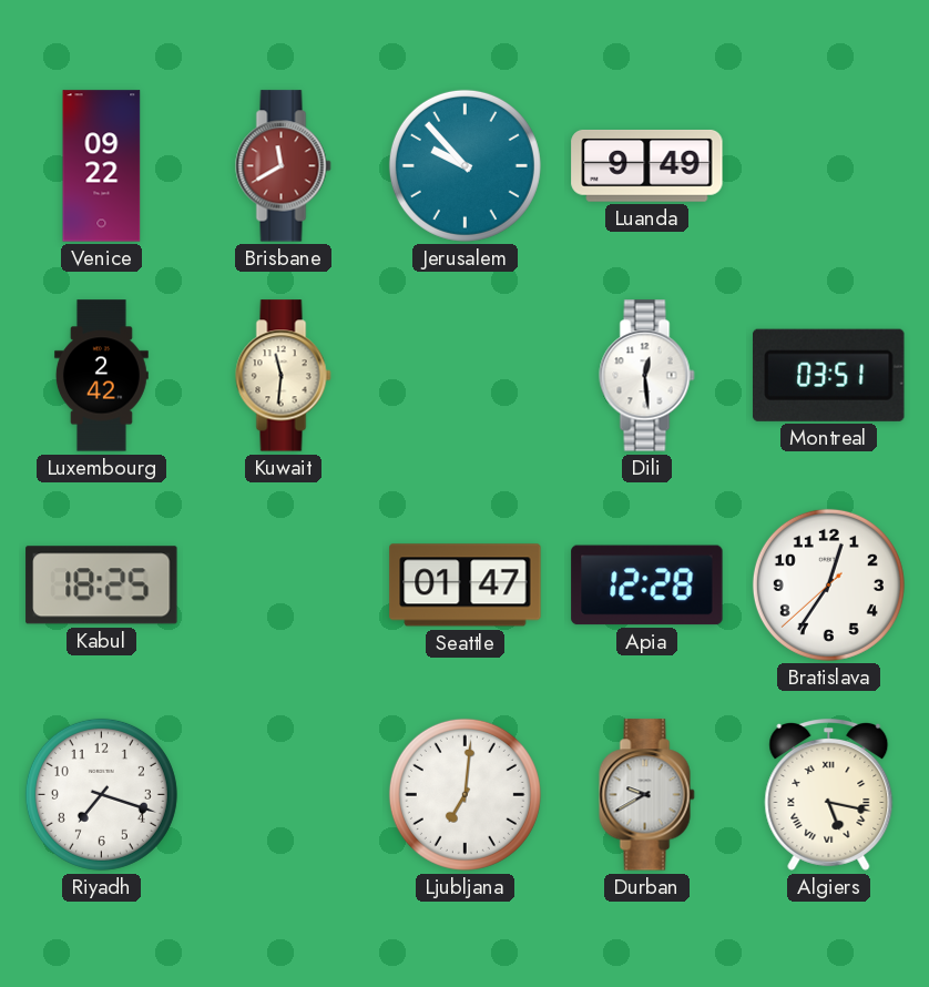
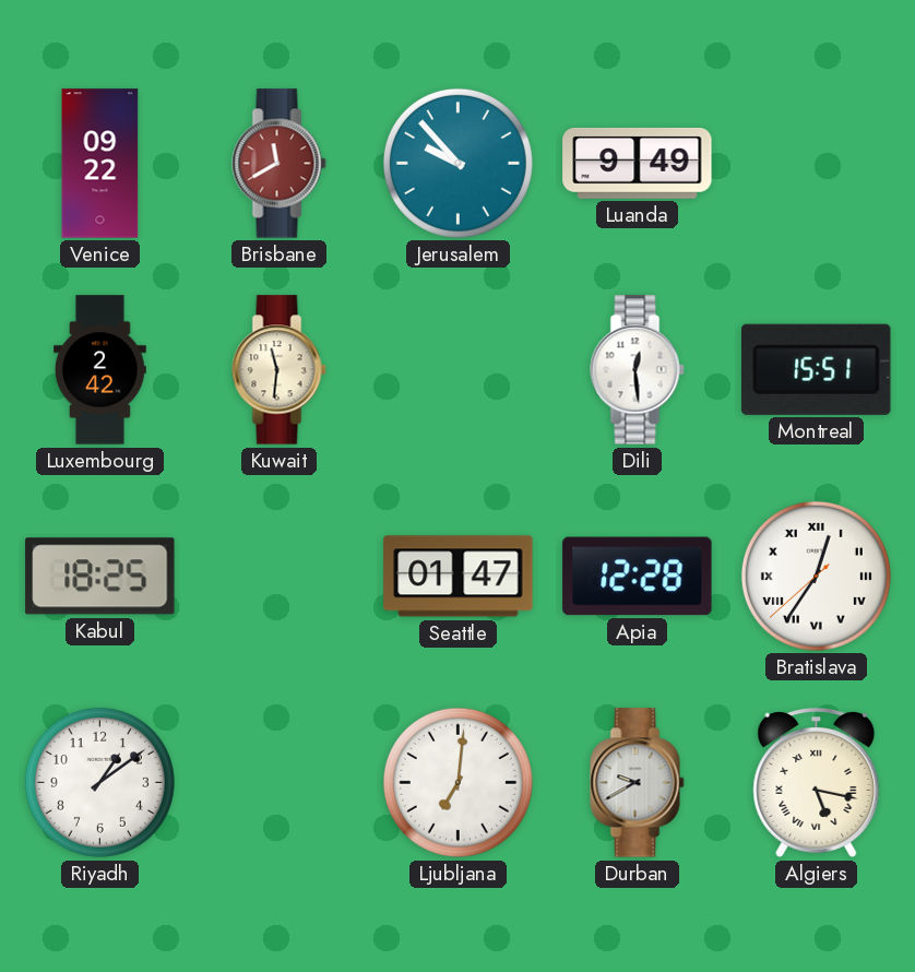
Montreal: 03:51 -> 15:51 (817, 369)
Bratislava numerals: Arabic -> Roman (816, 576)
Riyadh: 7:18 -> 1:09 (99, 782)
